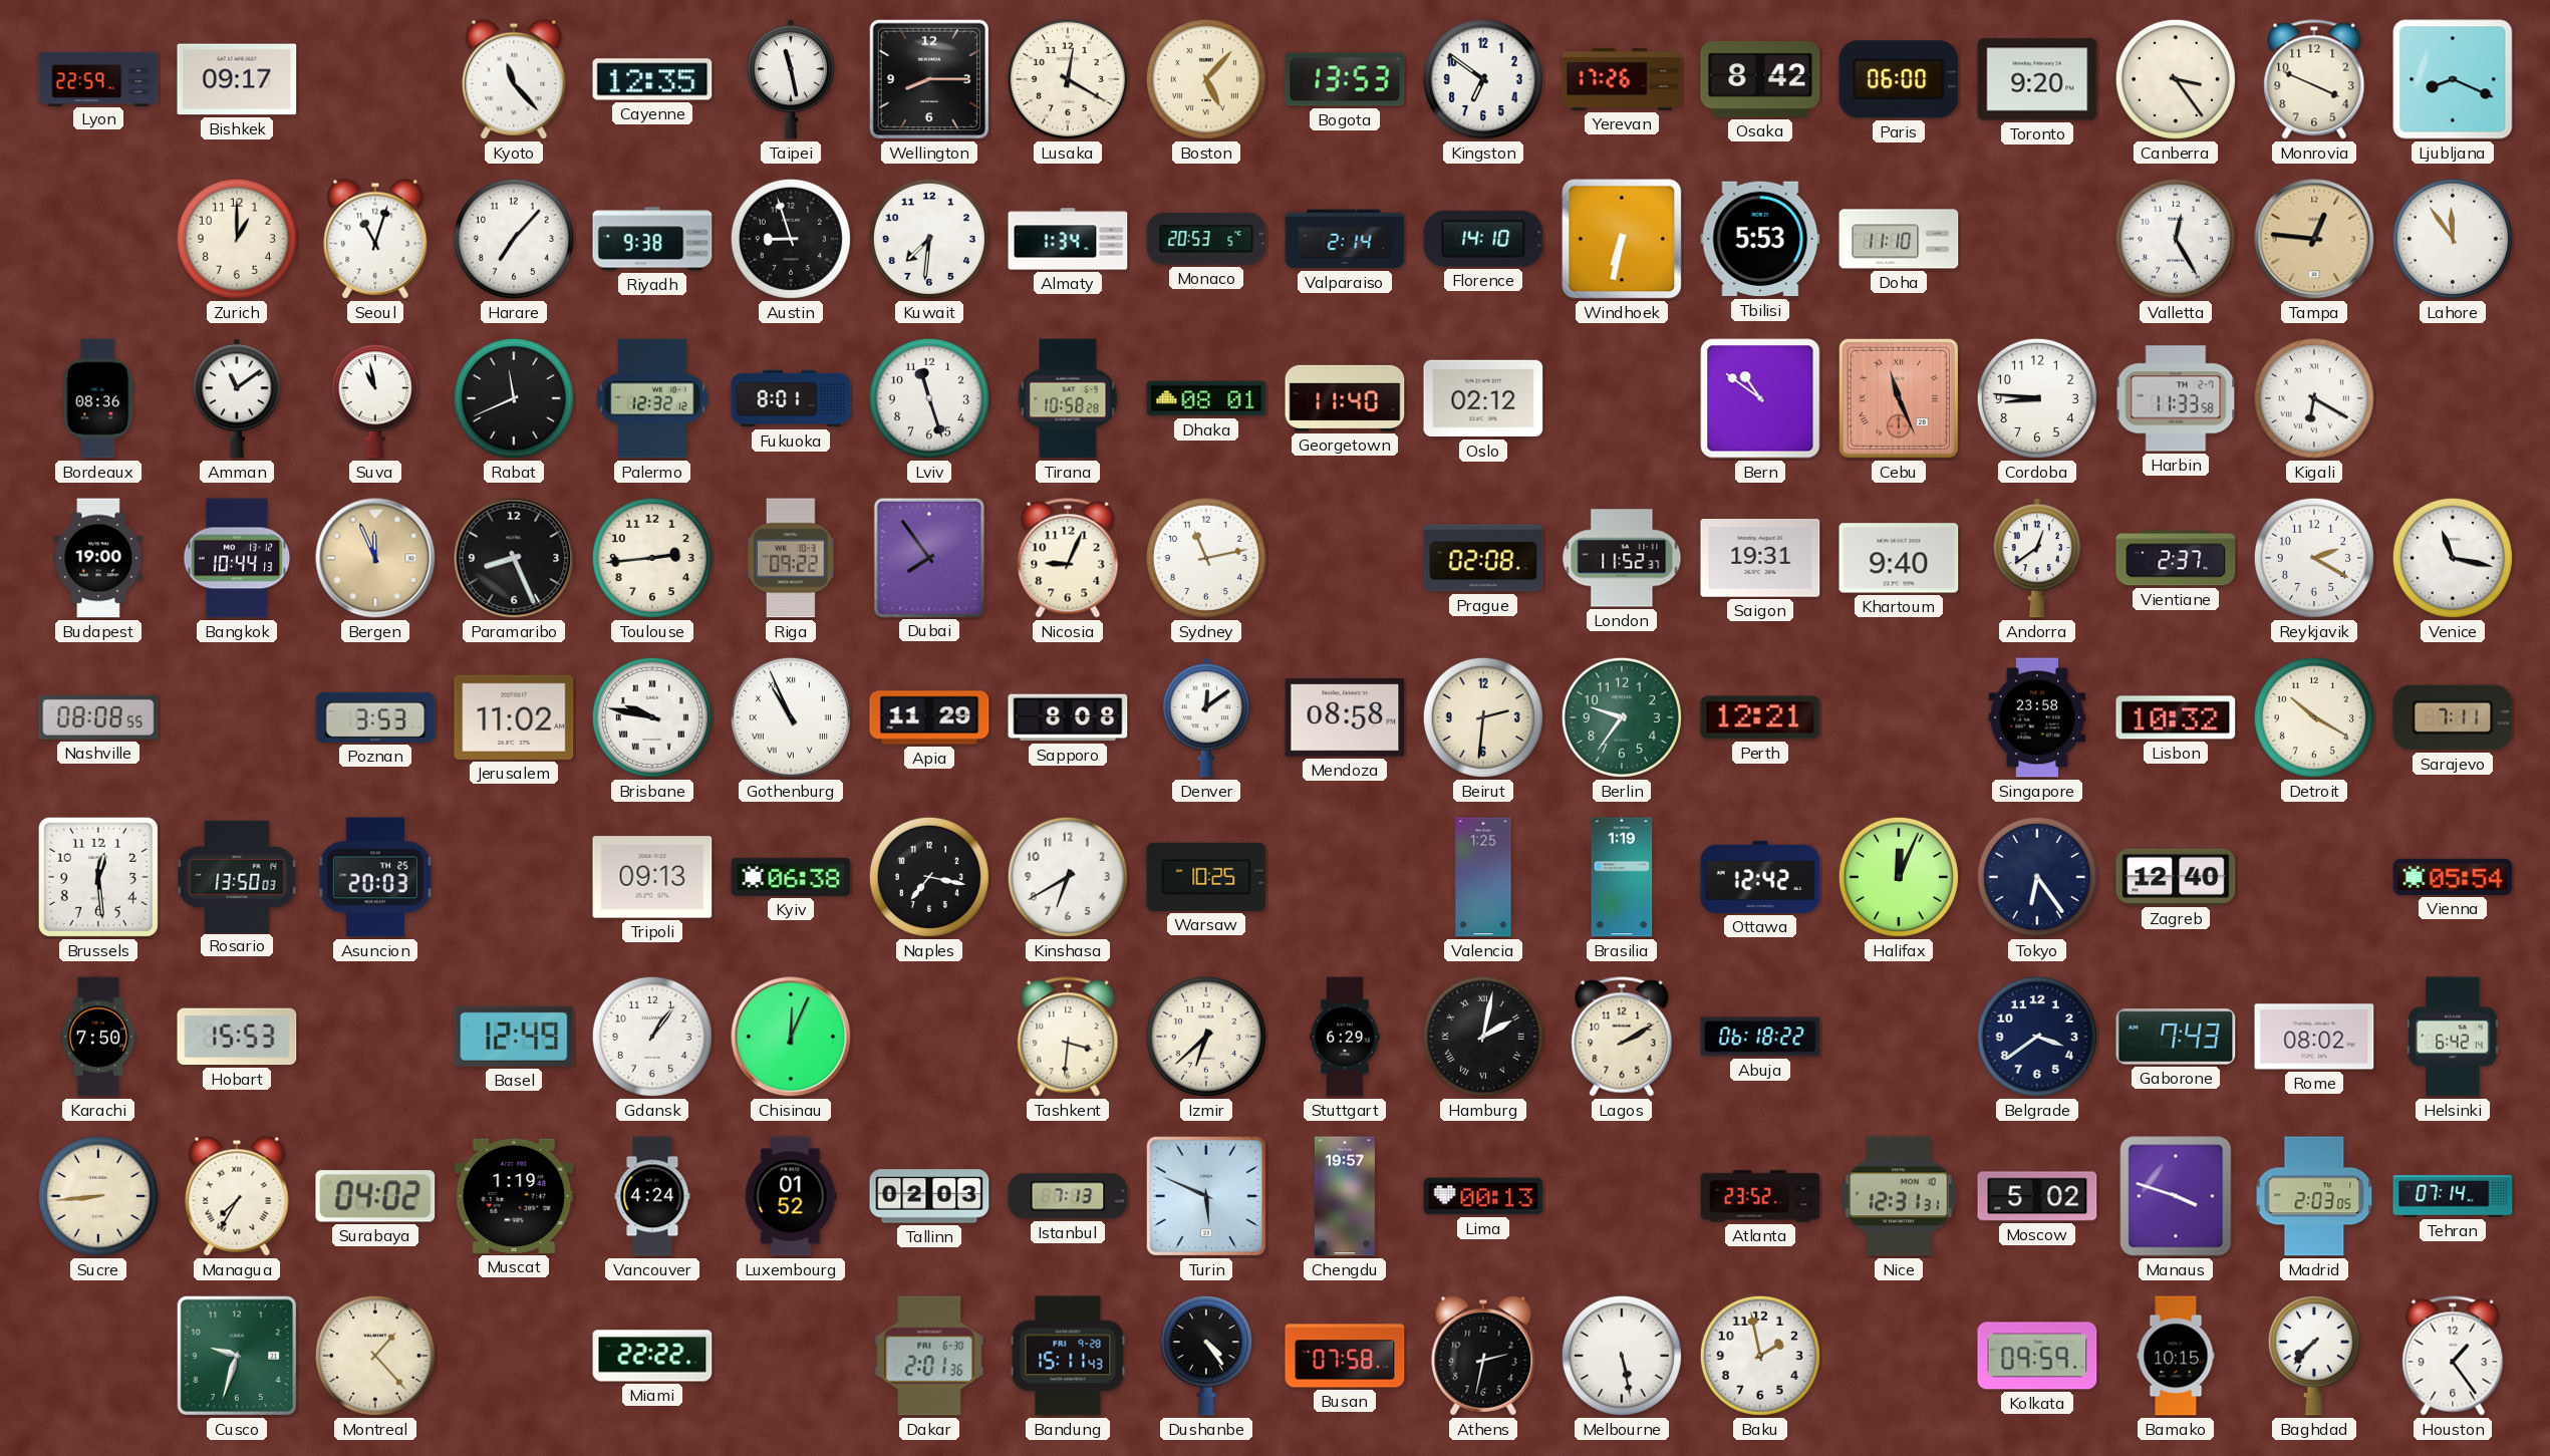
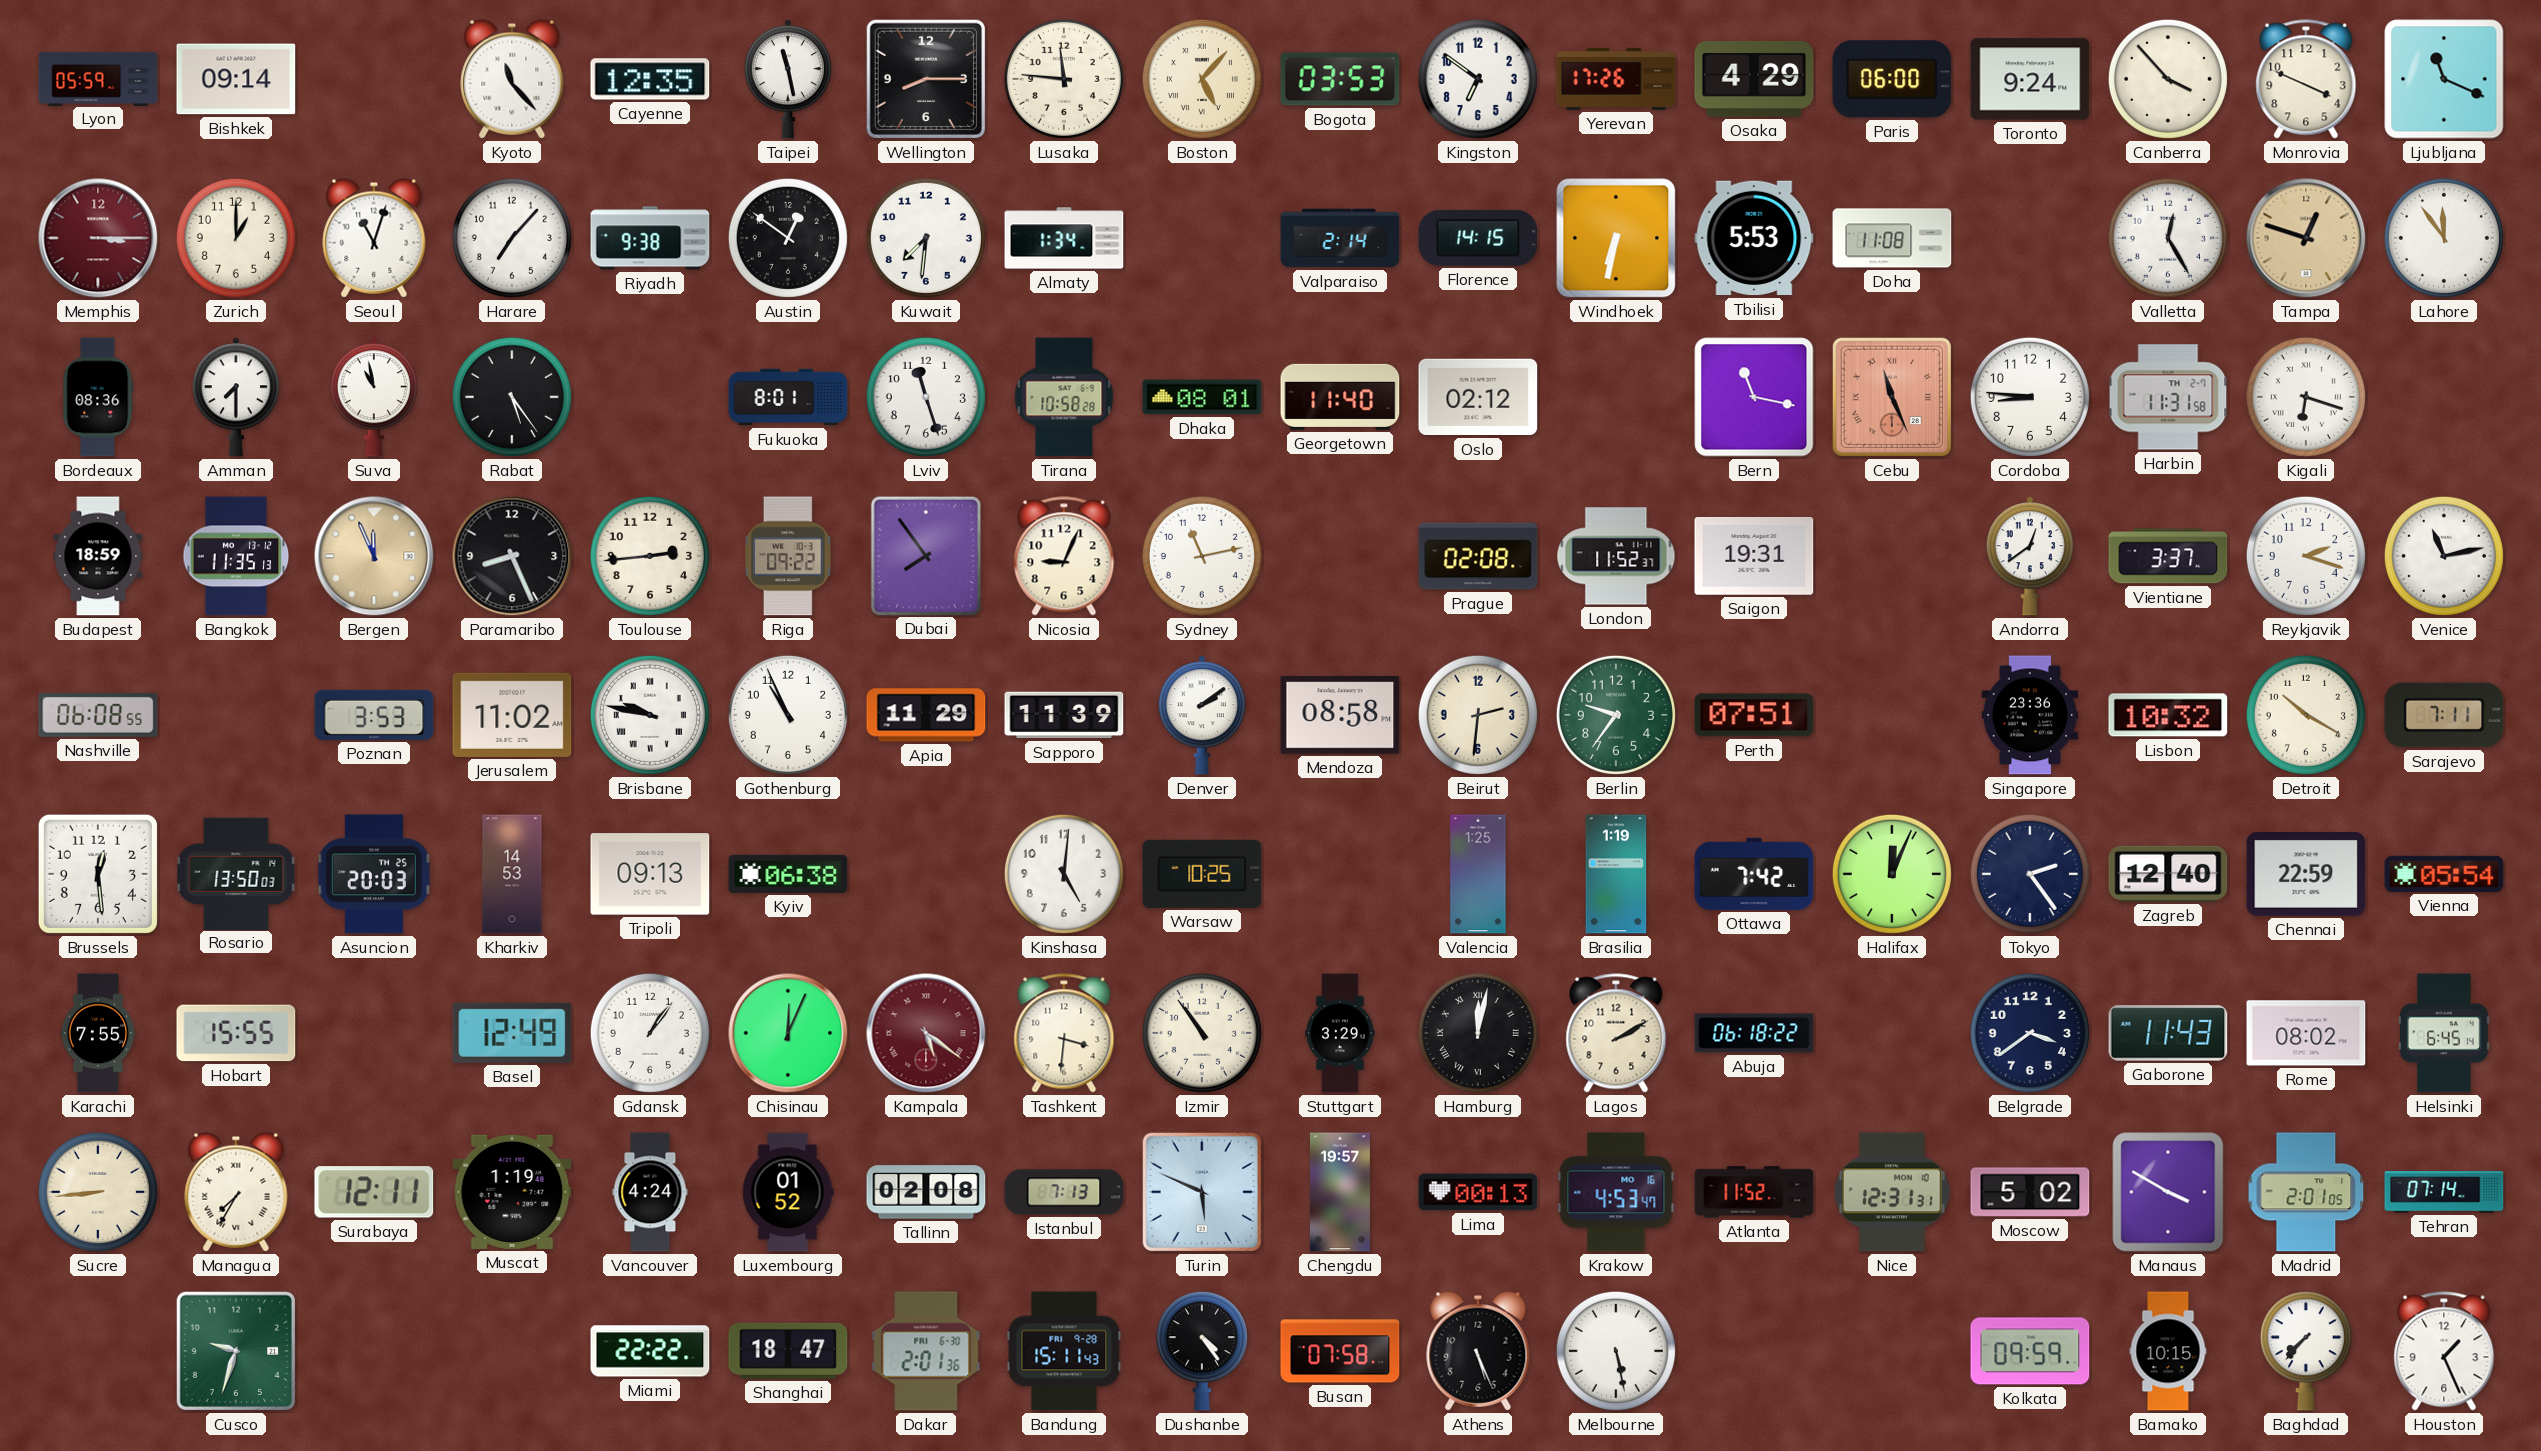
Lyon: 22:59 -> 05:59 (98, 78)
Bishkek: 09:17 -> 09:14 (236, 79)
Lusaka: 12:20 -> 11:46 (1064, 79)
Bogota: 13:53 -> 03:53 (1340, 79)
Osaka: 8:42 -> 4:29 (1754, 79)
Toronto: 9:20 -> 9:24 (2030, 79)
Canberra: 3:24 -> 3:53 (2168, 79)
Ljubljana: 8:19 -> 11:19 (2444, 79)
Memphis: none -> 3:15 (98, 238)
Austin: 8:57 -> 12:51 (788, 238)
Monaco: 20:53 -> none (1206, 239)
Florence: 14:10 -> 14:15 (1478, 238)
Doha: 11:10 -> 11:08 (1892, 238)
Tampa: 12:46 -> 12:48 (2306, 238)
Amman: 11:09 -> 7:30 (236, 397)
Rabat: 11:41 -> 5:24 (512, 397)
Palermo: 12:32 -> none (652, 398)
Bern: 10:51 -> 11:17 (1754, 397)
Harbin: 11:33 -> 11:31 (2168, 397)
Kigali: 6:20 -> 6:18 (2306, 397)
Budapest: 19:00 -> 18:59 (98, 556)
Bangkok: 10:44 -> 11:35 (236, 556)
Khartoum: 9:40 -> none (1899, 558)
Vientiane: 2:37 -> 3:37 (2168, 556)
Reykjavik: 2:20 -> 2:18 (2306, 556)
Venice: 11:17 -> 11:13 (2444, 556)
Nashville: 08:08 -> 06:08 (98, 715)
Gothenburg numerals: Roman -> Arabic (788, 715)
Sapporo: 8:08 -> 11:39 (1064, 715)
Denver: 12:09 -> 2:09 (1202, 715)
Perth: 12:21 -> 07:51 (1754, 715)
Singapore: 23:58 -> 23:36 (2030, 715)
Kharkiv: none -> 14:53 (512, 874)
Naples: 7:17 -> none (929, 877)
Kinshasa: 6:40 -> 5:01 (1064, 874)
Ottawa: 12:42 -> 7:42 (1754, 874)
Tokyo: 6:24 -> 2:24 (2030, 874)
Chennai: none -> 22:59 (2306, 875)
Karachi: 7:50 -> 7:55 (98, 1033)
Hobart: 15:53 -> 15:55 (236, 1033)
Kampala: none -> 5:21 (926, 1033)
Izmir: 6:38 -> 10:54 (1202, 1033)
Stuttgart: 6:29 -> 3:29 (1340, 1033)
Hamburg: 2:02 -> 12:02 (1478, 1033)
Gaborone: 7:43 -> 11:43 (2168, 1033)
Helsinki: 6:42 -> 6:45 (2444, 1033)
Surabaya: 04:02 -> 12:11 (374, 1192)
Tallinn: 02:03 -> 02:08 (926, 1192)
Krakow: none -> 4:53 (1616, 1192)
Atlanta: 23:52 -> 11:52 (1754, 1192)
Manaus: 3:48 -> 3:50 (2168, 1192)
Madrid: 2:03 -> 2:01 (2306, 1192)
Montreal: 1:23 -> none (375, 1356)
Shanghai: none -> 18:47 (788, 1351)
Athens: 2:32 -> 5:26 (1478, 1351)
Baku: 1:58 -> none (1760, 1356)
Houston: 1:24 -> 1:26 (2444, 1351)
